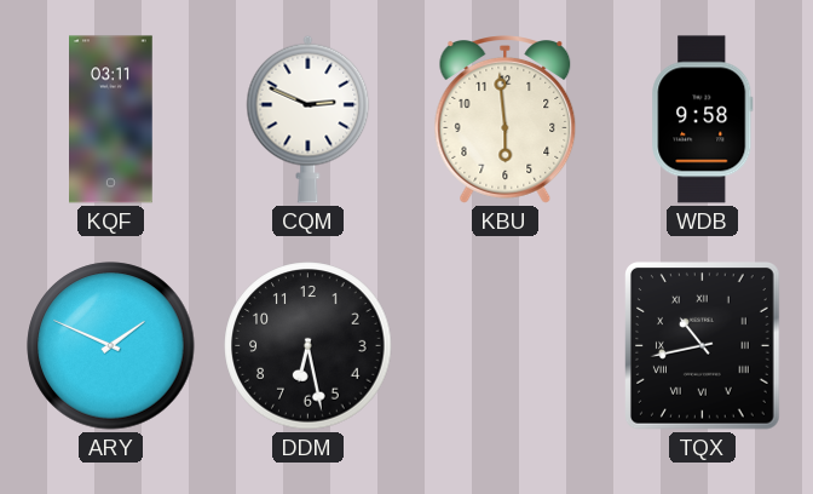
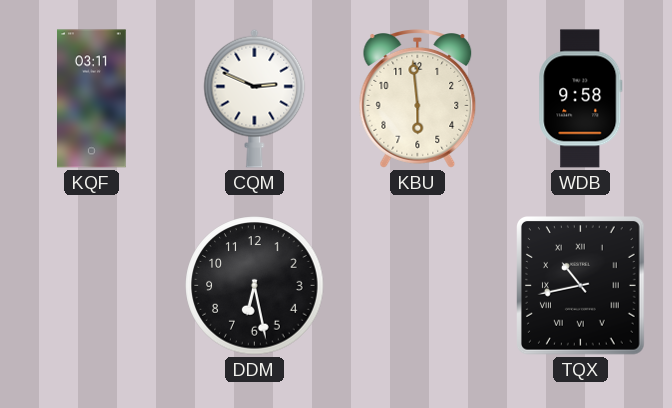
ARY: 1:49 -> none (111, 346)
